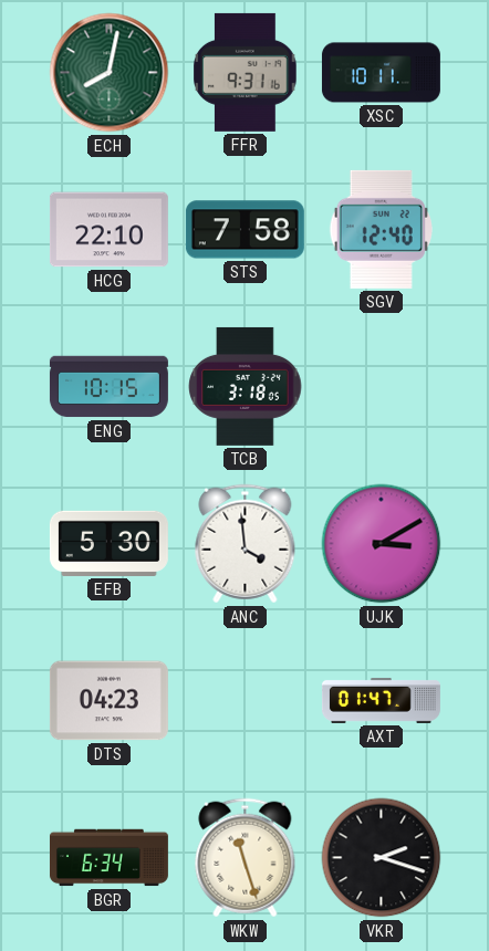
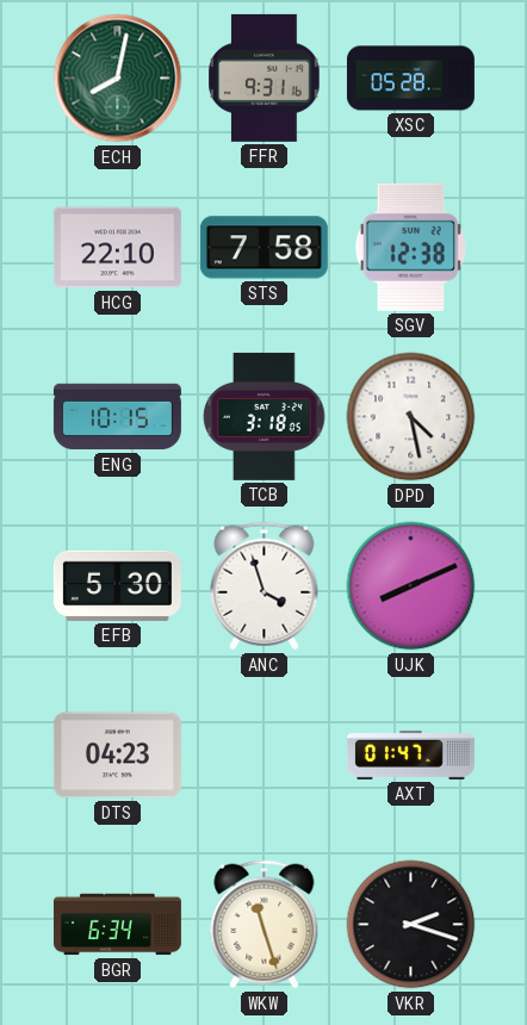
XSC: 10:11 -> 05:28 (410, 79)
SGV: 12:40 -> 12:38 (410, 247)
DPD: none -> 4:28 (411, 417)
ANC: 3:59 -> 3:57 (265, 586)
UJK: 3:10 -> 8:11 (411, 586)
